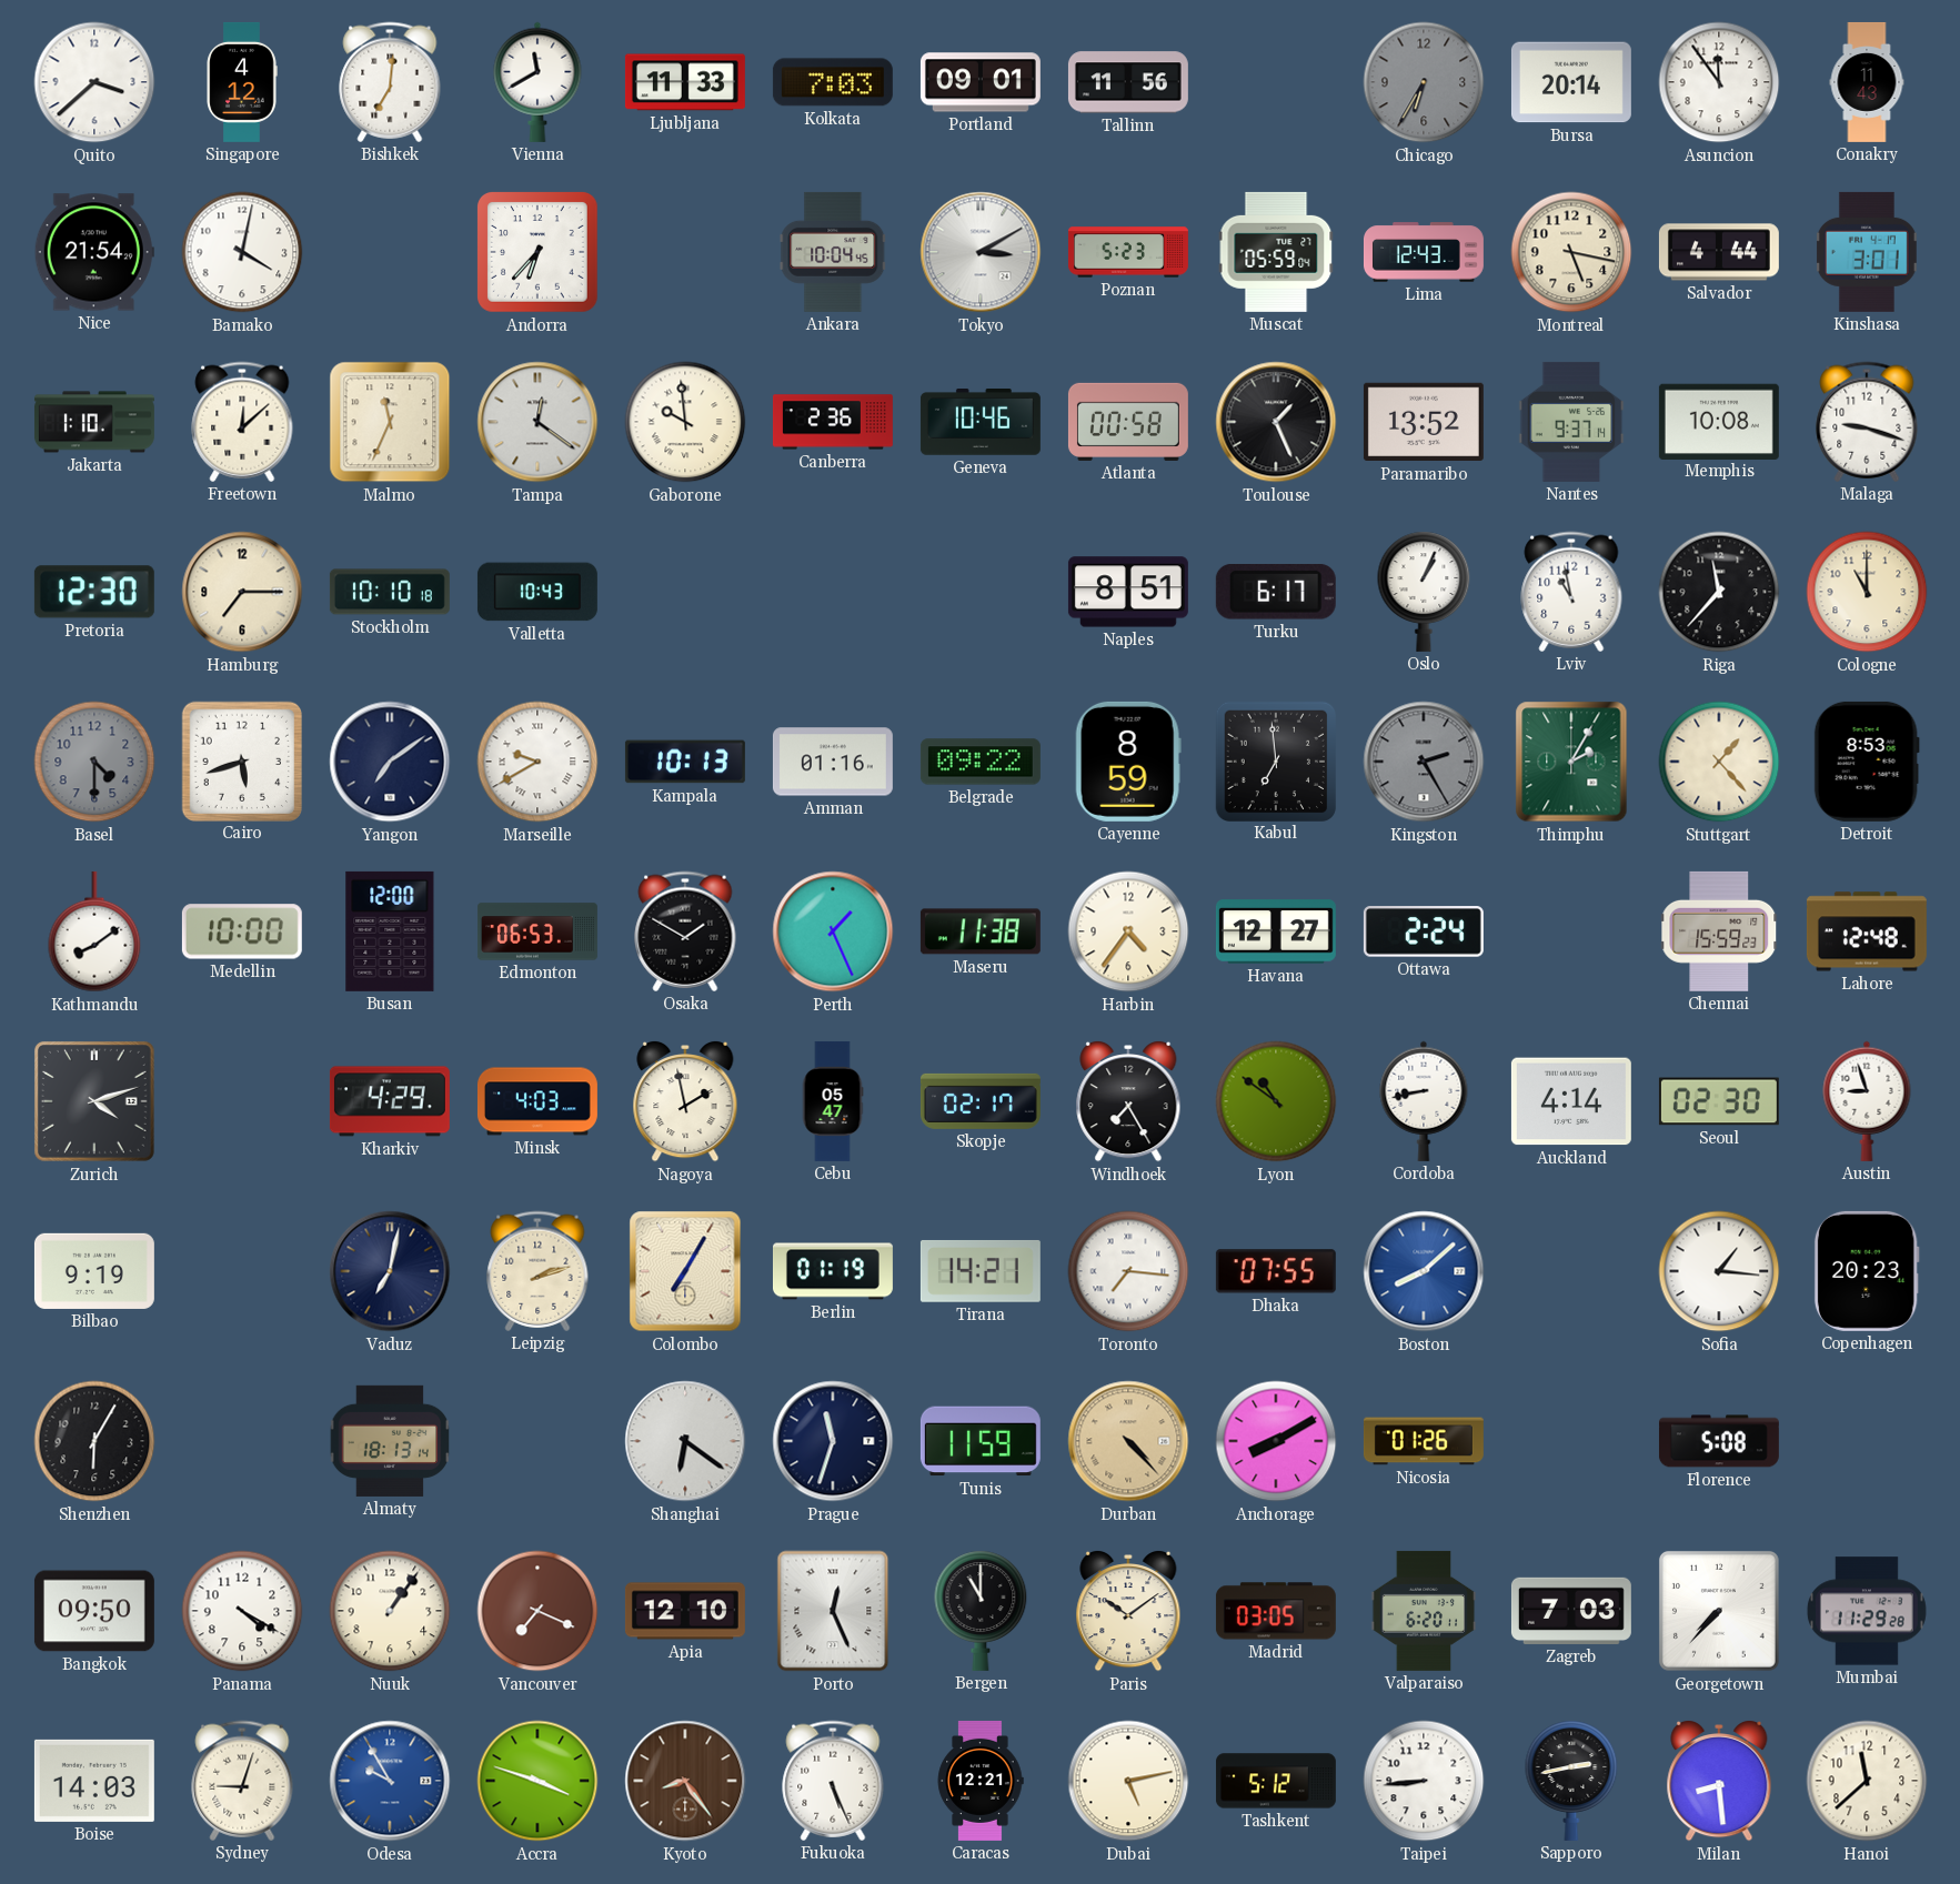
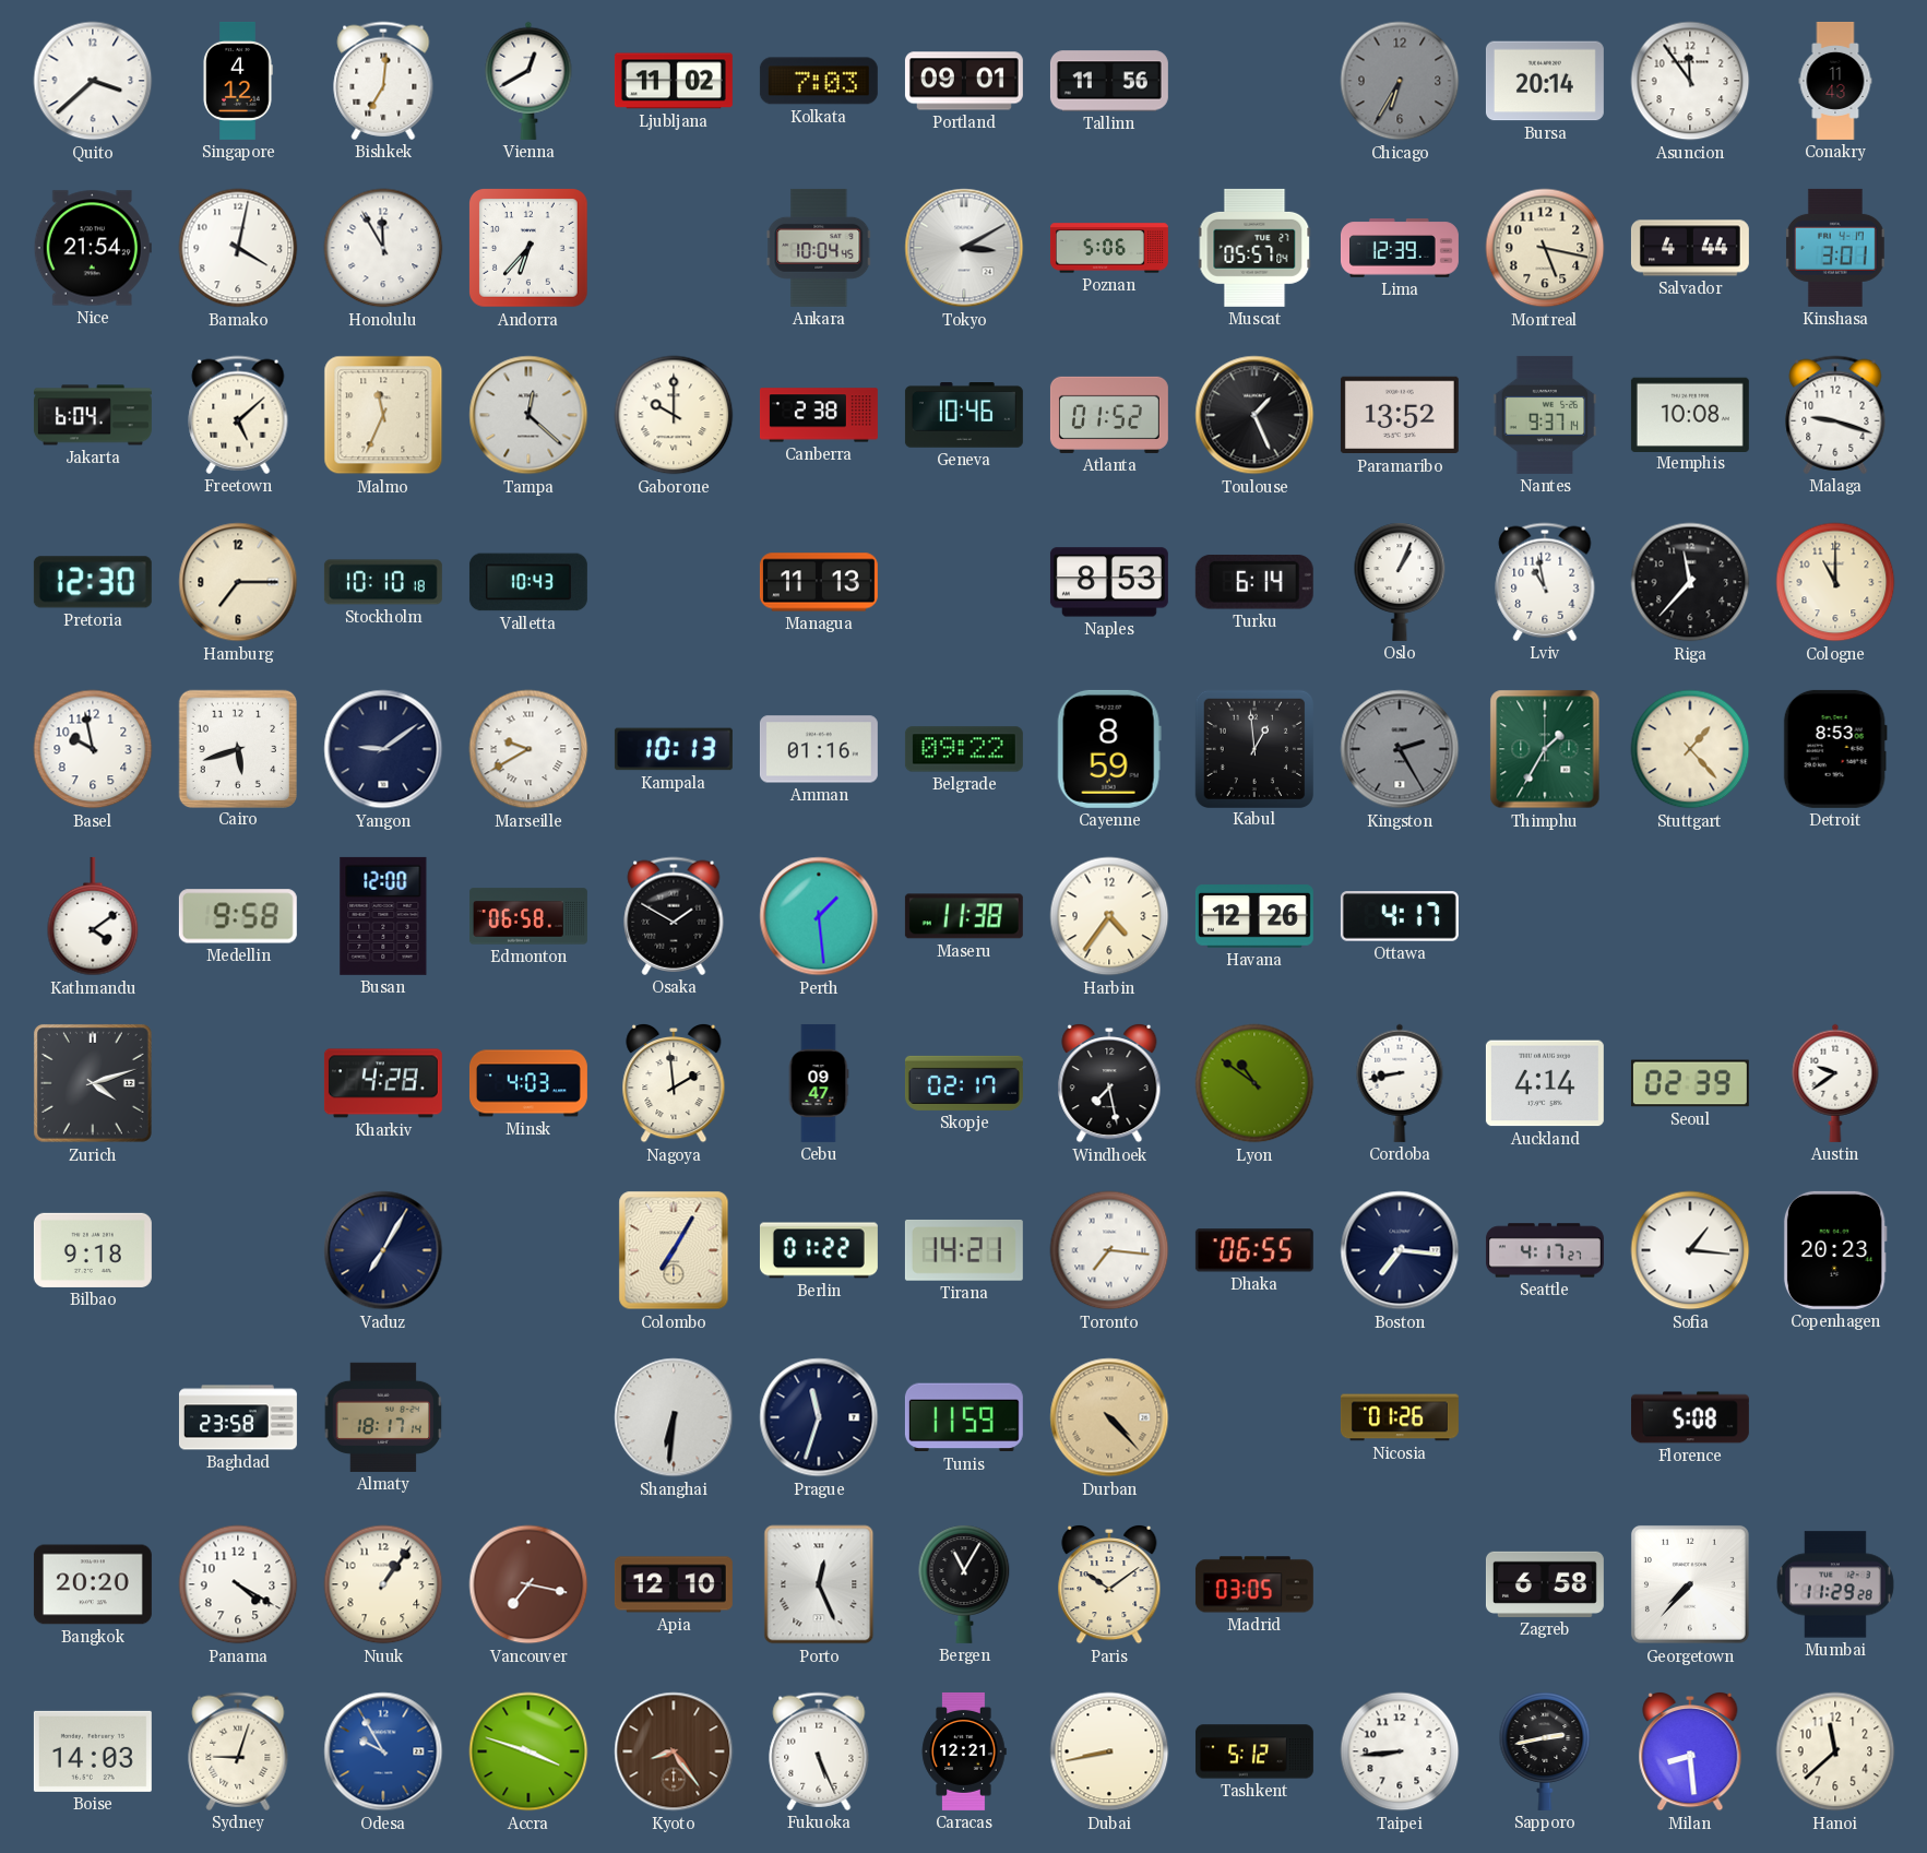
Vienna: 11:40 -> 12:40 (528, 81)
Ljubljana: 11:33 -> 11:02 (674, 81)
Honolulu: none -> 11:55 (383, 248)
Poznan: 5:23 -> 5:06 (1109, 248)
Muscat: 05:59 -> 05:57 (1254, 248)
Lima: 12:43 -> 12:39 (1400, 248)
Jakarta: 1:10 -> 6:04 (93, 415)
Freetown: 12:08 -> 5:08 (238, 415)
Tampa: 12:21 -> 12:22 (528, 415)
Gaborone: 9:59 -> 10:00 (674, 415)
Canberra: 2:36 -> 2:38 (819, 415)
Atlanta: 00:58 -> 01:52 (1109, 415)
Managua: none -> 11:13 (819, 582)
Naples: 8:51 -> 8:53 (1109, 582)
Turku: 6:17 -> 6:14 (1254, 582)
Basel: 4:30 -> 9:58 (93, 749)
Basel dial: grey -> white (93, 749)
Yangon: 7:09 -> 9:09 (383, 749)
Kabul: 6:59 -> 12:59 (1253, 748)
Thimphu: 2:05 -> 1:35 (1545, 749)
Kathmandu: 8:09 -> 4:09 (93, 916)
Medellin: 10:00 -> 9:58 (238, 916)
Edmonton: 06:53 -> 06:58 (528, 916)
Perth: 1:26 -> 1:29 (819, 916)
Havana: 12:27 -> 12:26 (1254, 916)
Ottawa: 2:24 -> 4:17 (1400, 916)
Chennai: 15:59 -> none (1720, 931)
Lahore: 12:48 -> none (1867, 931)
Kharkiv: 4:29 -> 4:28 (383, 1083)
Nagoya: 1:58 -> 1:59 (674, 1083)
Cebu: 05:47 -> 09:47 (819, 1083)
Windhoek: 7:25 -> 7:28 (1109, 1083)
Seoul: 02:30 -> 02:39 (1690, 1083)
Austin: 8:57 -> 9:39 (1835, 1083)
Bilbao: 9:19 -> 9:18 (93, 1250)
Vaduz: 7:02 -> 7:05 (383, 1250)
Leipzig: 2:12 -> none (537, 1271)
Berlin: 01:19 -> 01:22 (819, 1250)
Dhaka: 07:55 -> 06:55 (1254, 1250)
Boston: 8:08 -> 7:16 (1400, 1250)
Boston dial: blue -> navy (1400, 1250)
Seattle: none -> 4:17 (1545, 1250)
Shenzhen: 6:05 -> none (94, 1441)
Baghdad: none -> 23:58 (238, 1417)
Almaty: 18:13 -> 18:17 (383, 1417)
Shanghai: 6:21 -> 6:31 (674, 1417)
Anchorage: 8:10 -> none (1276, 1441)
Bangkok: 09:50 -> 20:20 (93, 1584)
Vancouver: 7:19 -> 7:17 (528, 1584)
Bergen: 11:00 -> 11:05 (964, 1584)
Valparaiso: 6:20 -> none (1424, 1611)
Zagreb: 7:03 -> 6:58 (1545, 1584)
Dubai: 5:13 -> 8:43 (1109, 1751)
